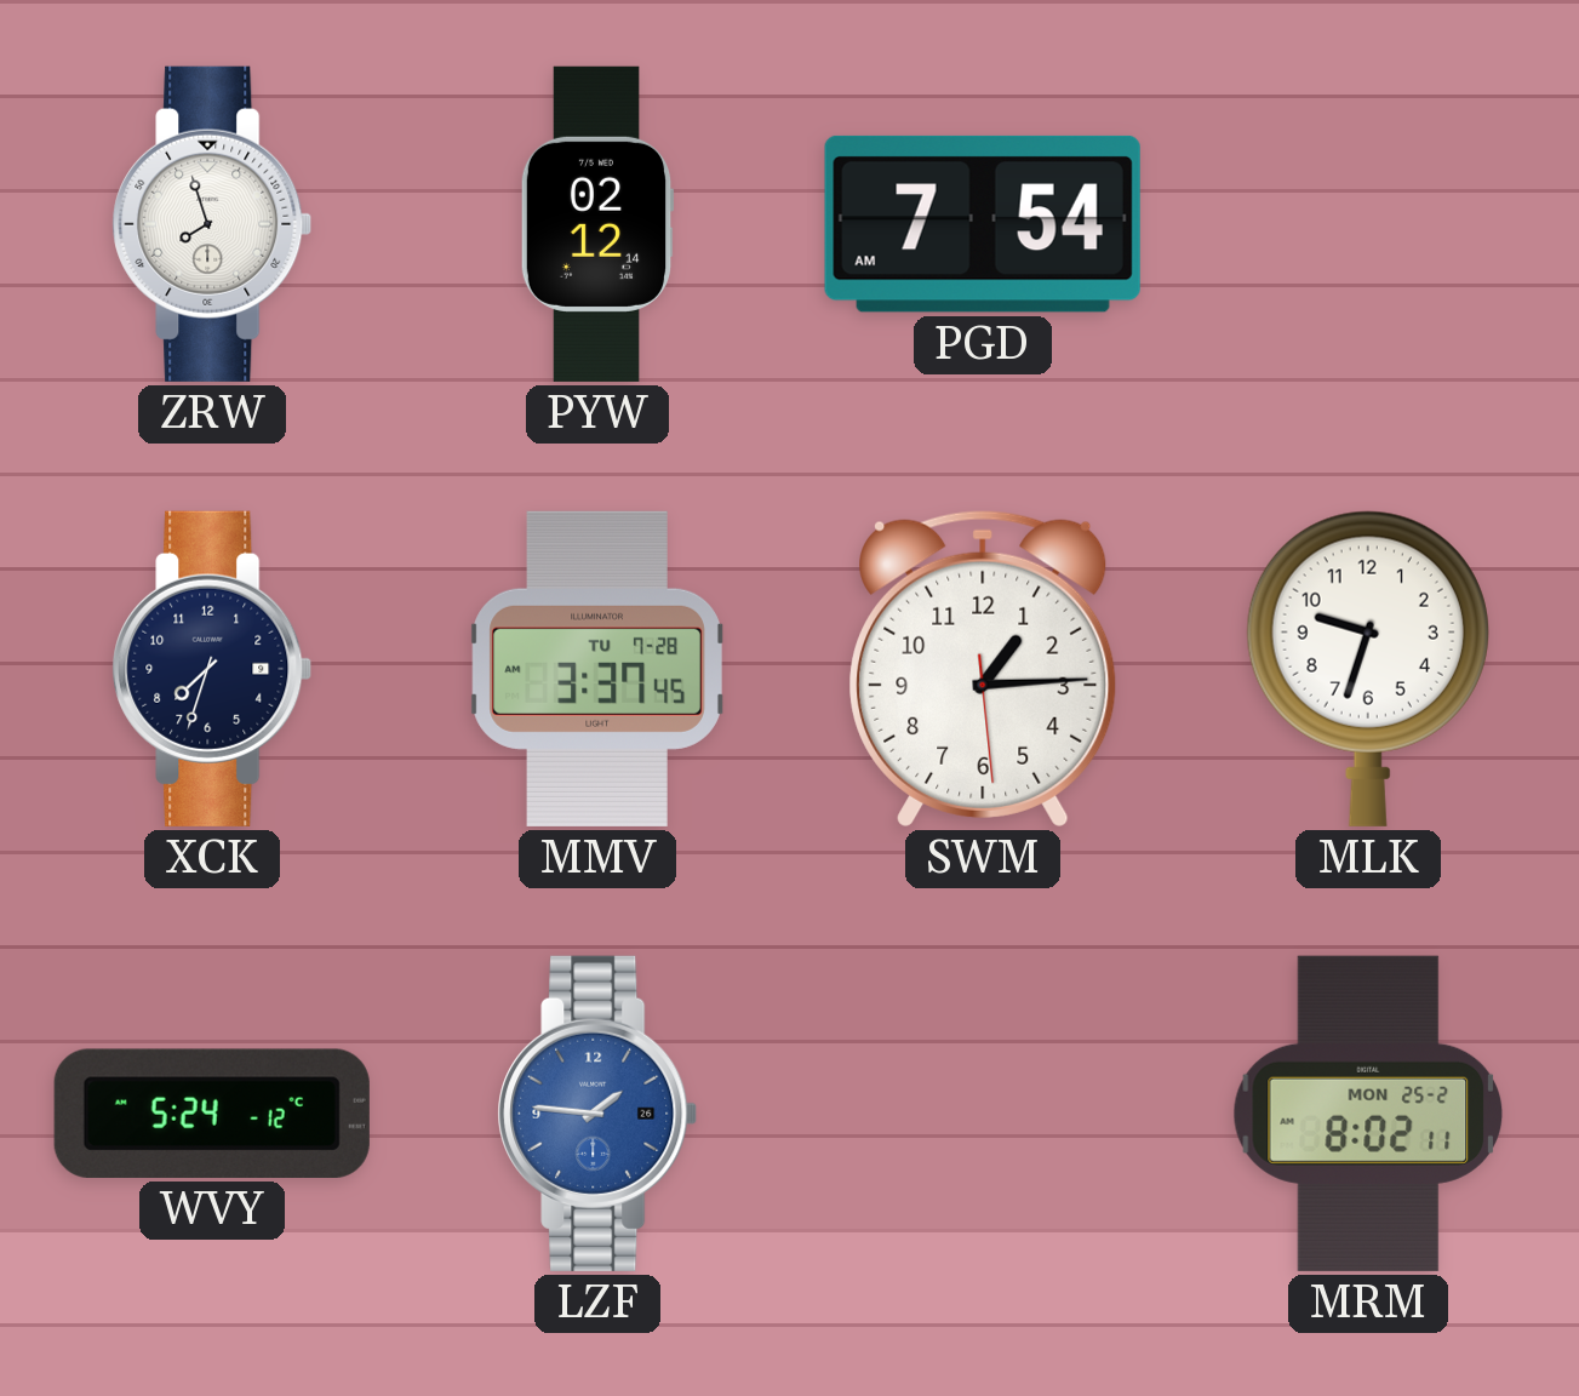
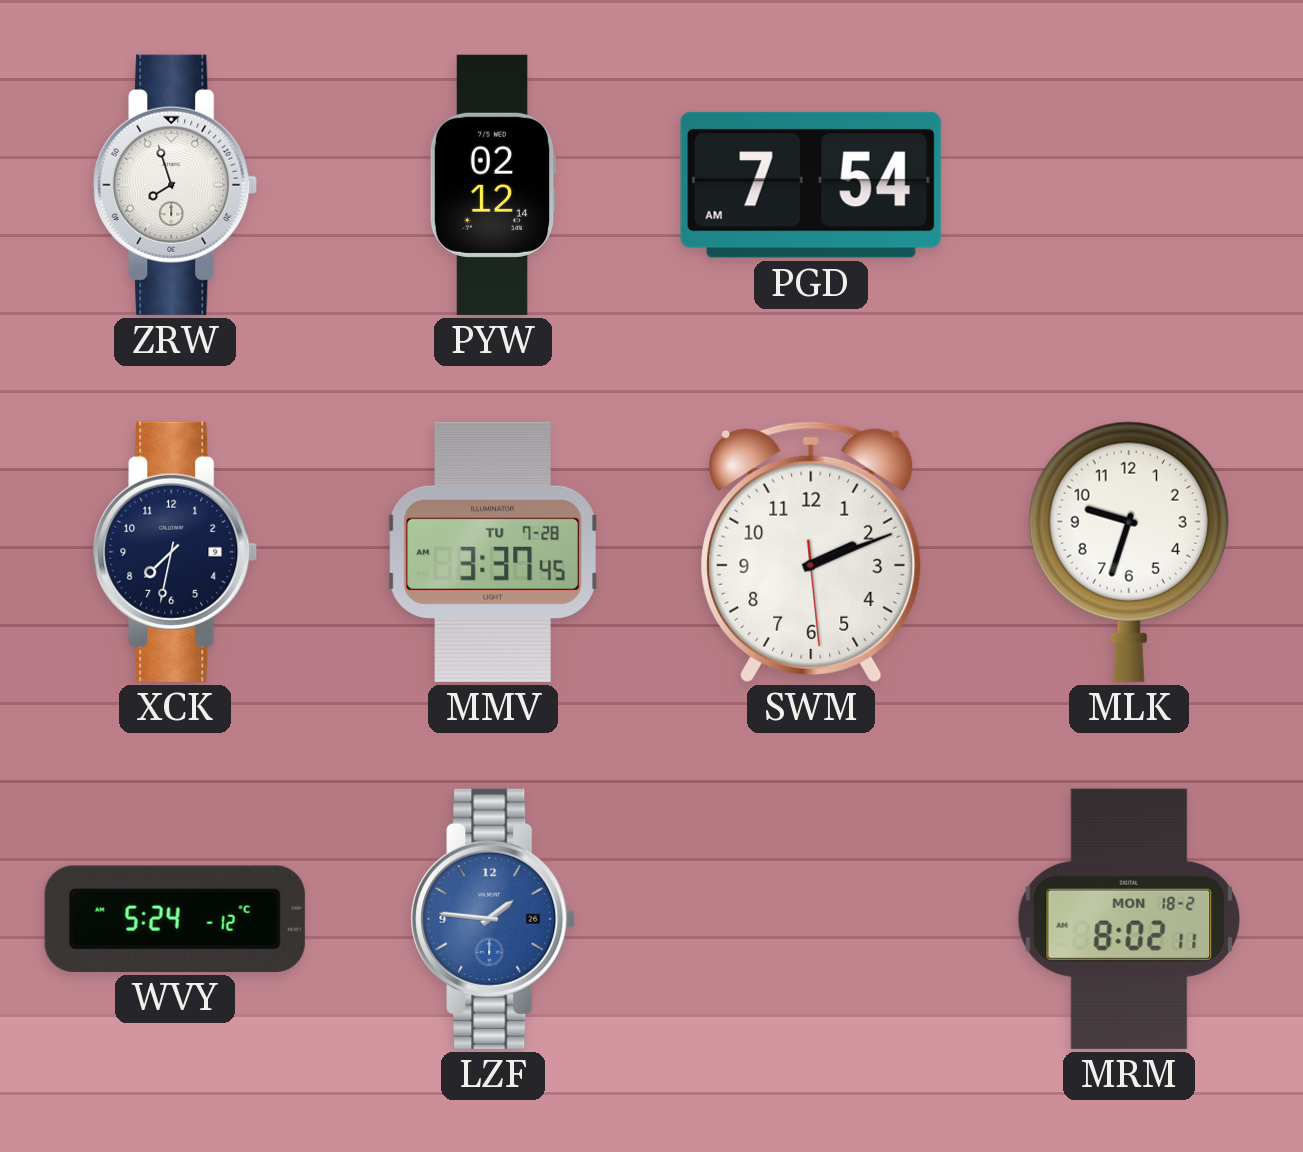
XCK: 7:33 -> 7:32 (175, 552)
SWM: 1:14 -> 2:11 (811, 552)
MRM date: MON 25-2 -> MON 18-2 (1128, 919)
